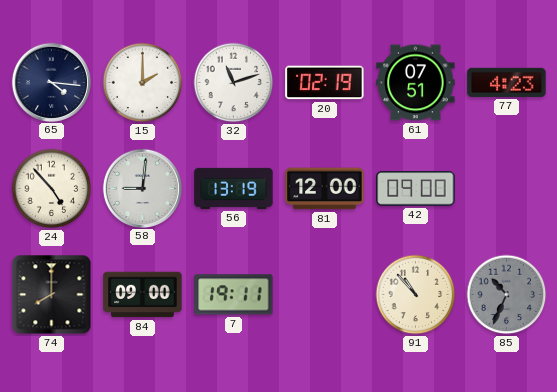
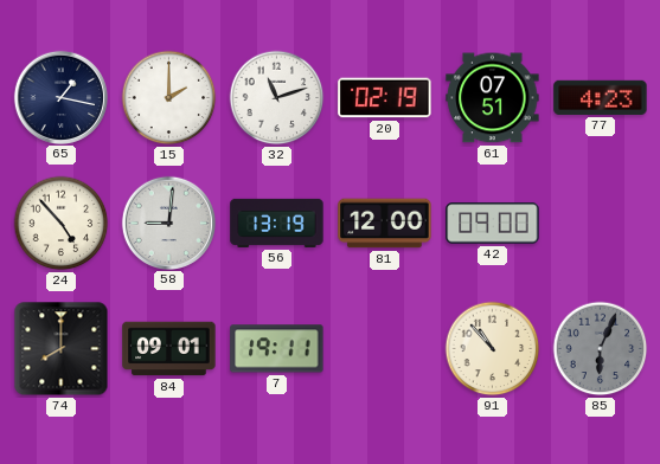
65: 4:16 -> 1:17 (60, 97)
84: 09:00 -> 09:01 (169, 349)
85: 10:34 -> 6:04 (601, 349)
